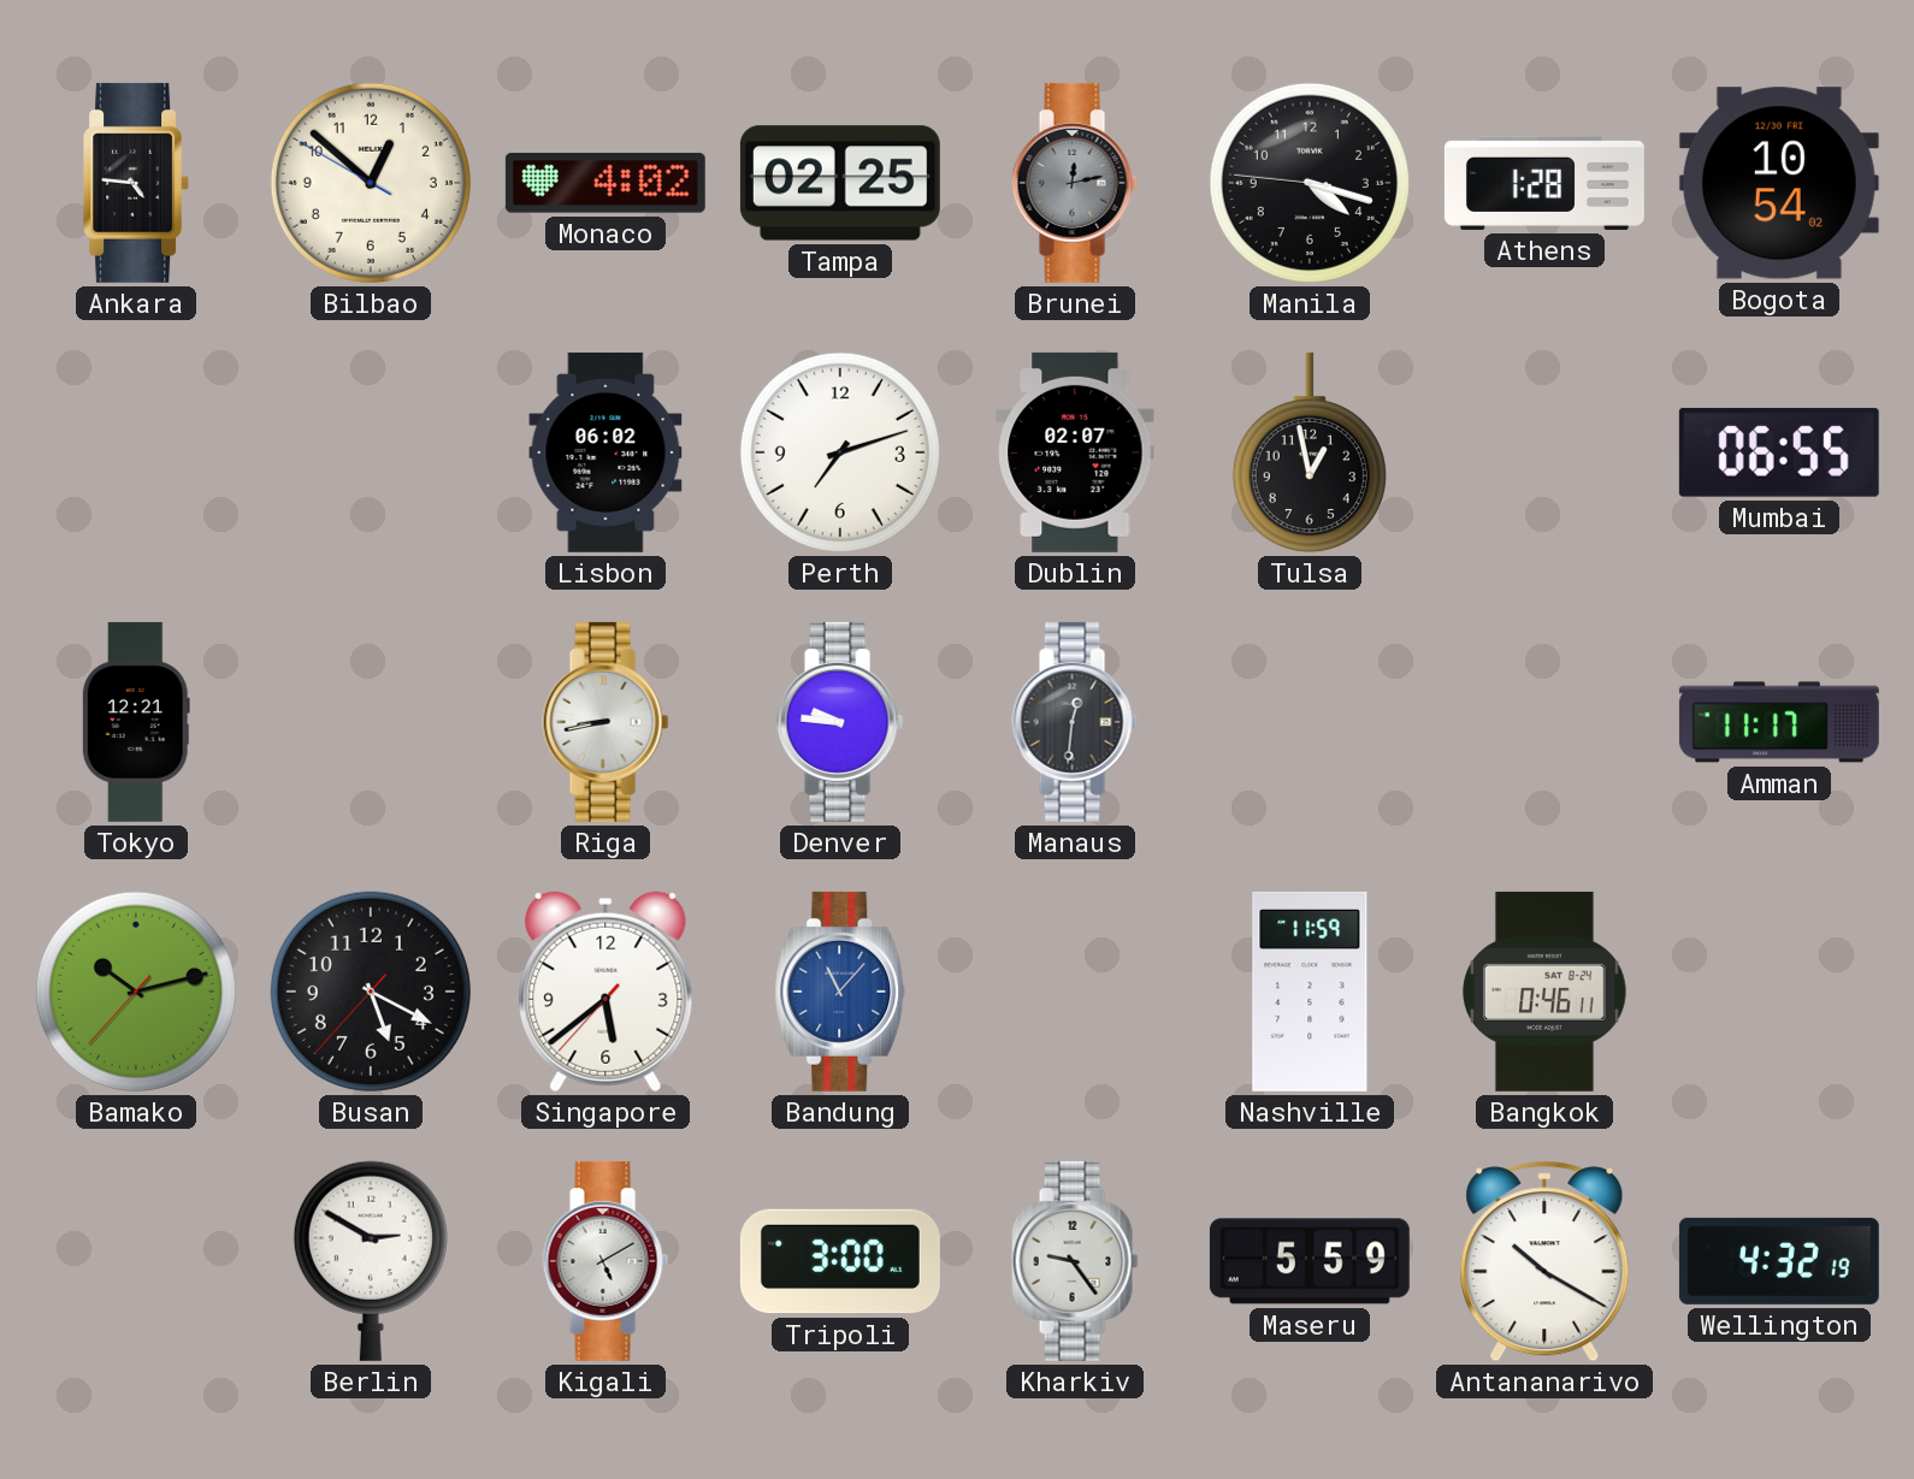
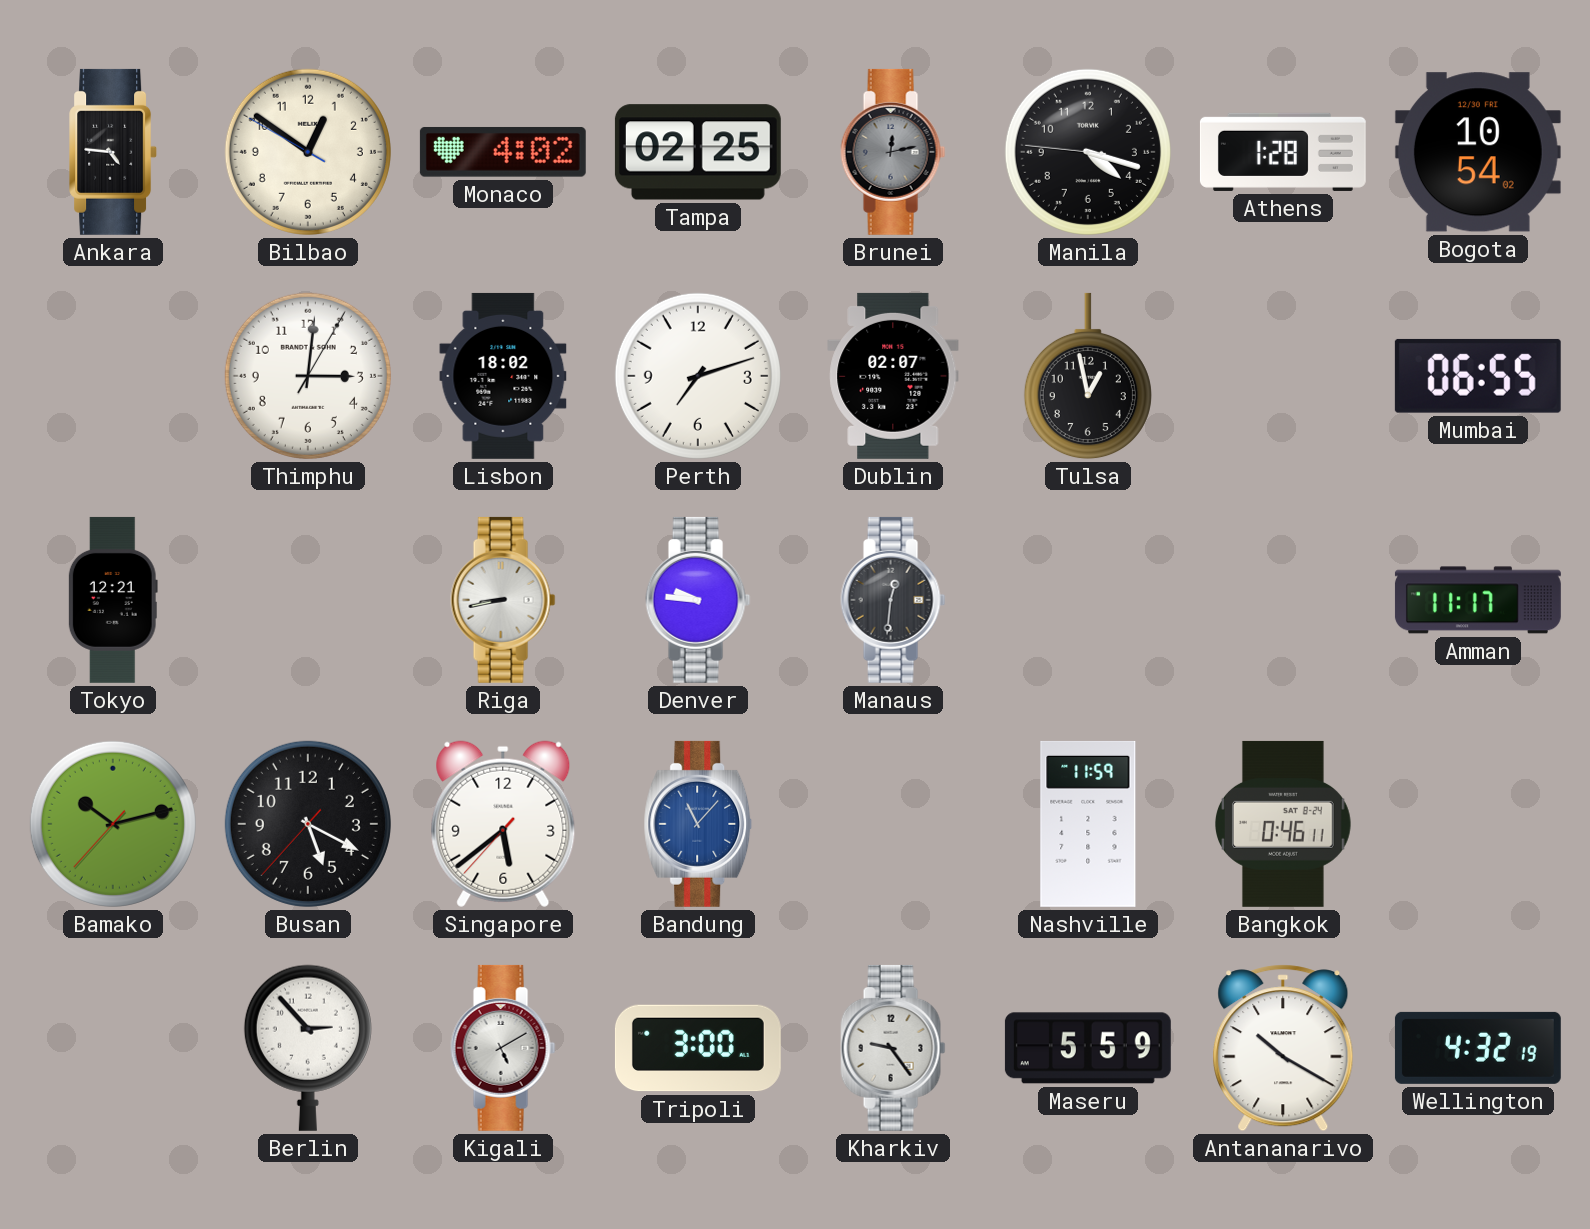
Bilbao: 12:51 -> 12:50 (308, 152)
Thimphu: none -> 3:01 (308, 376)
Lisbon: 06:02 -> 18:02 (503, 376)
Berlin: 2:50 -> 2:53 (308, 1048)
